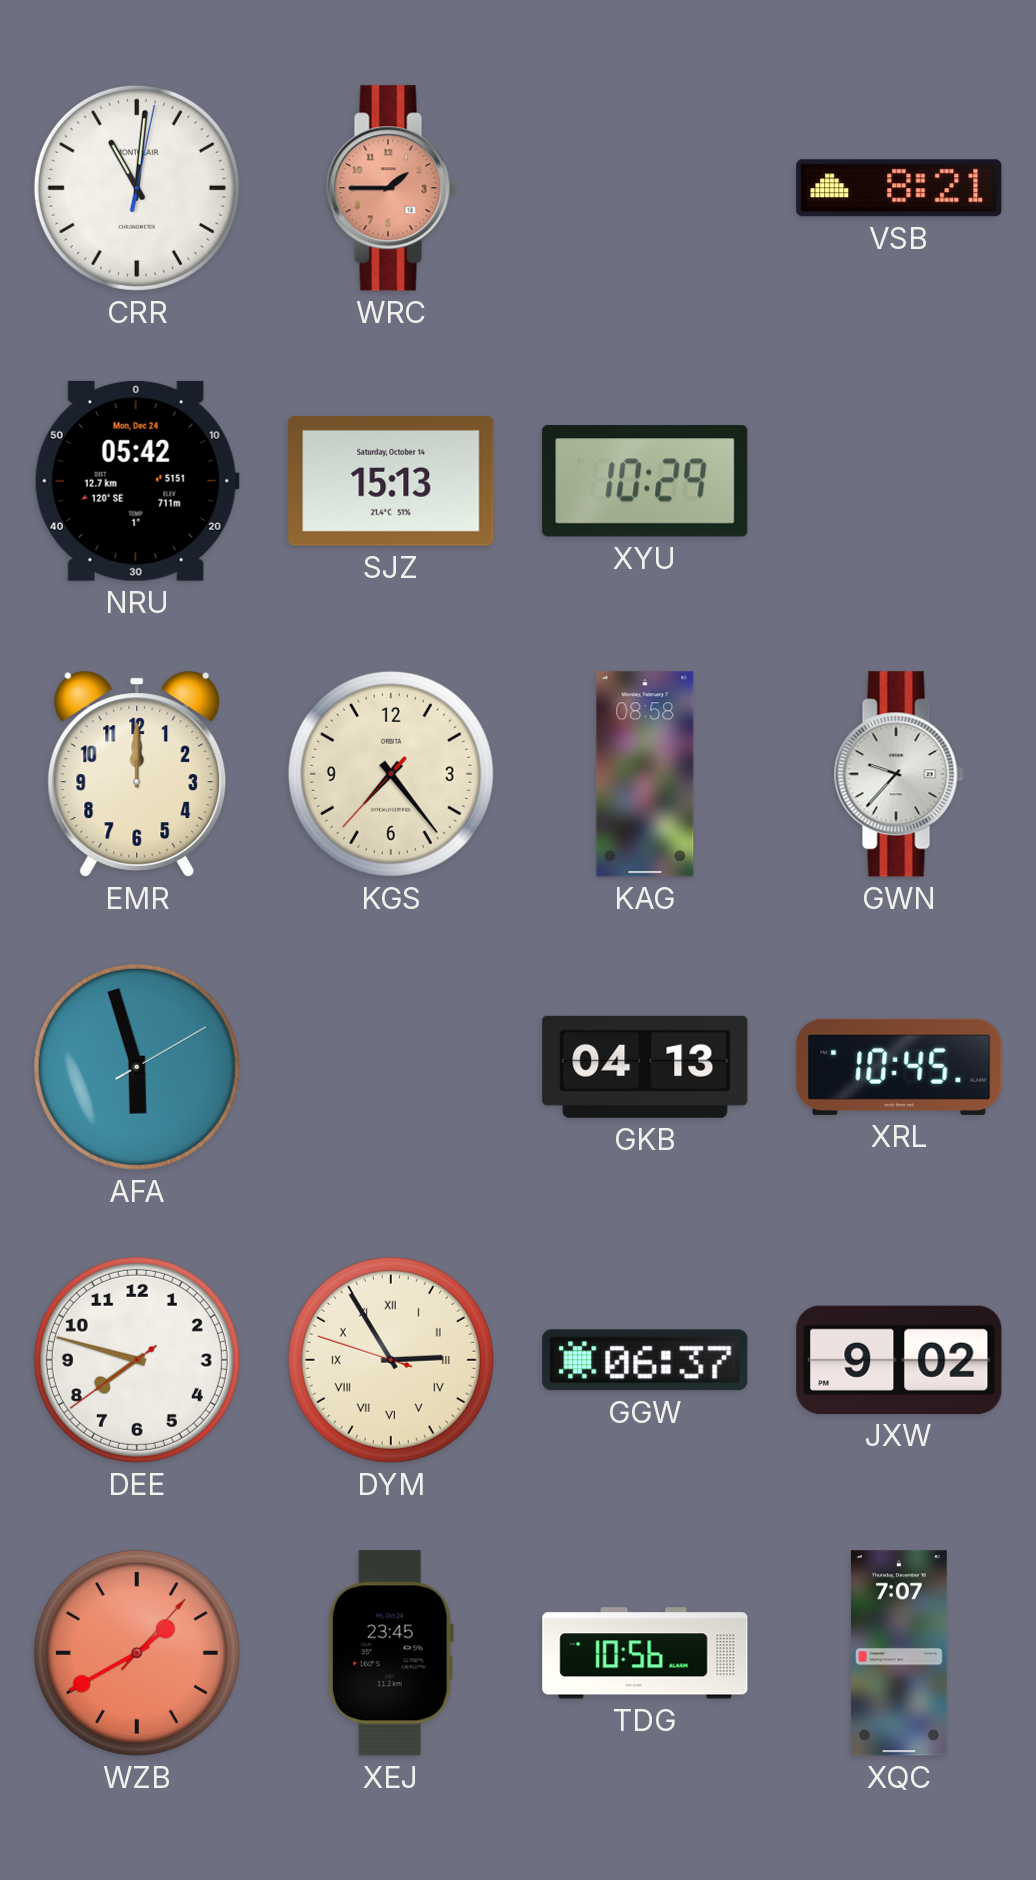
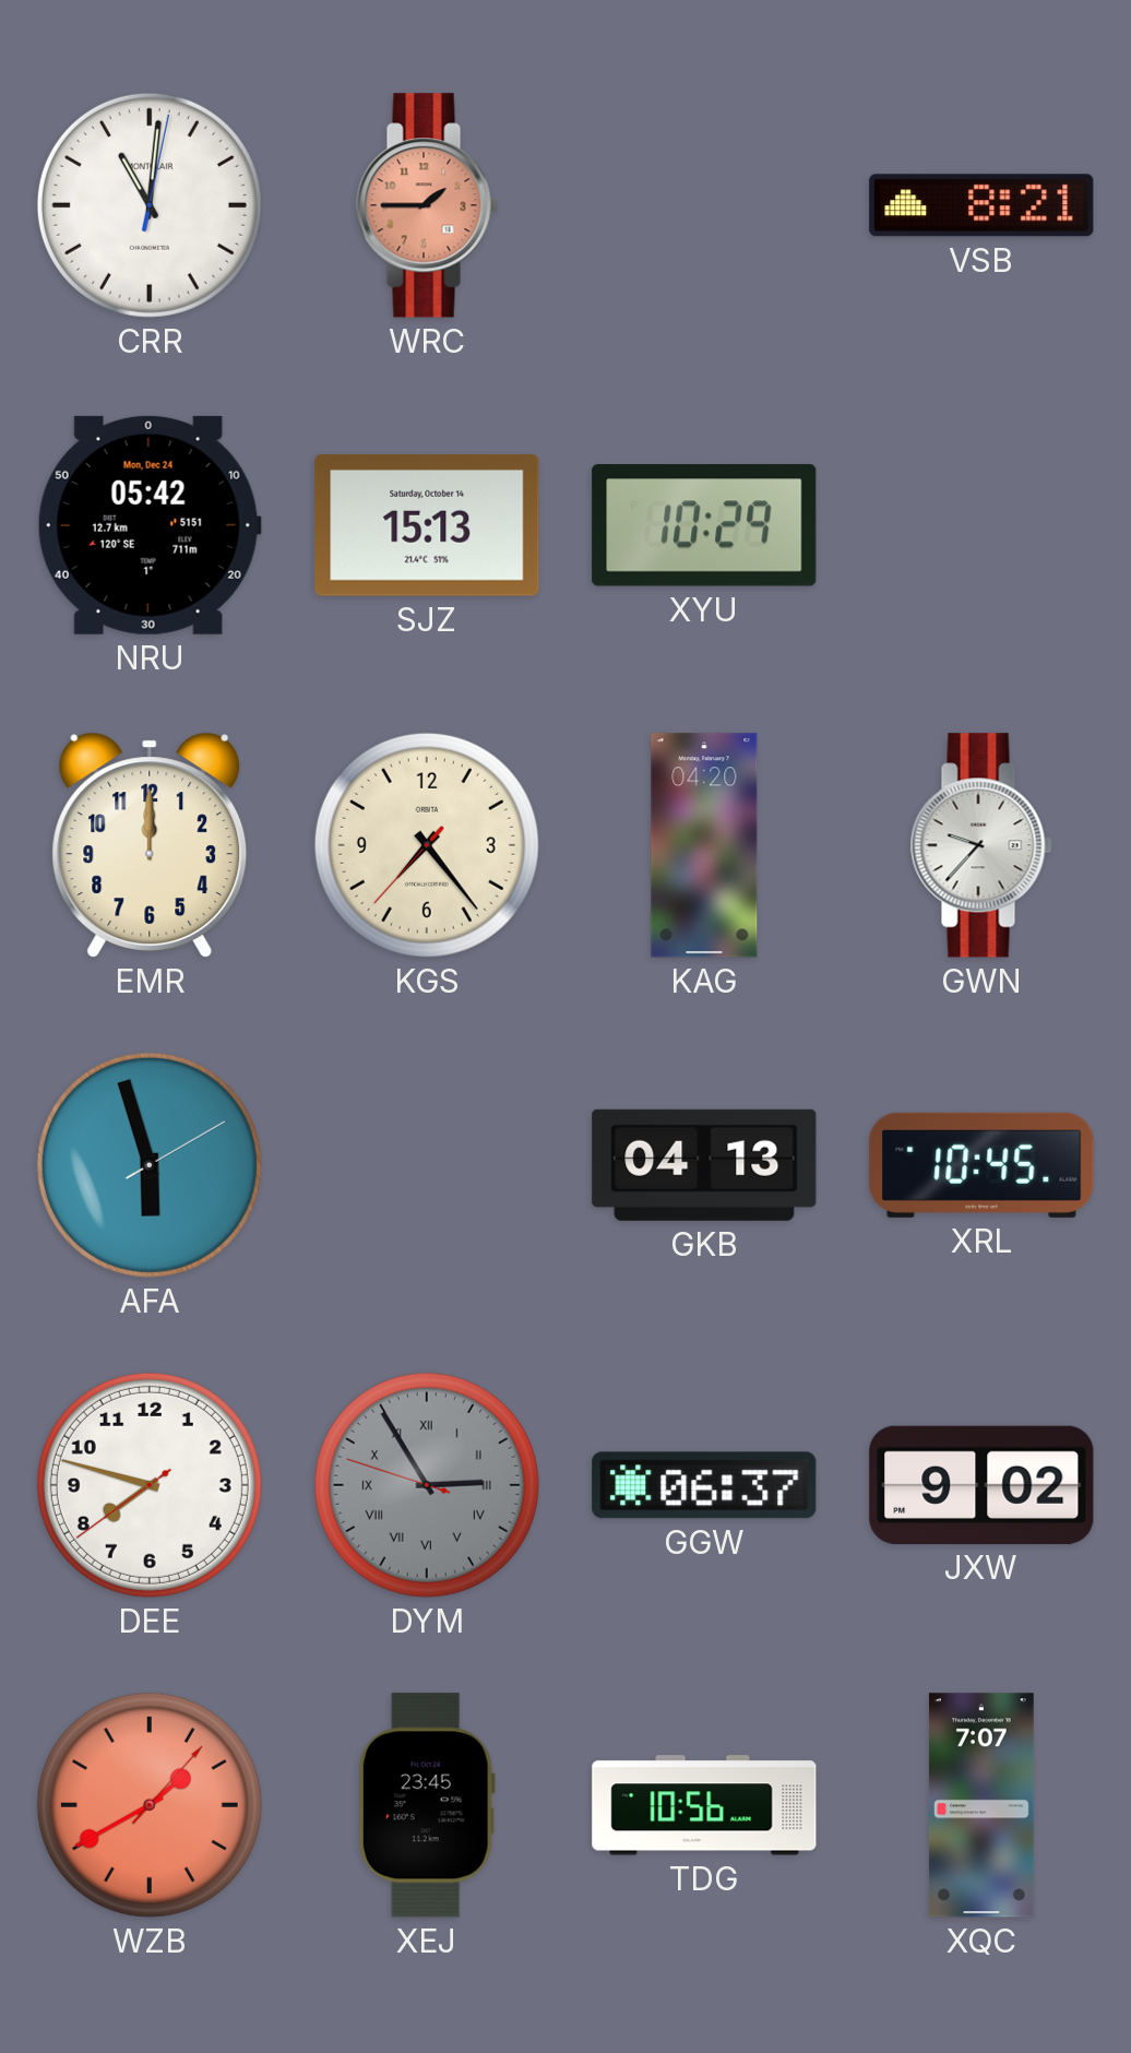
KAG: 08:58 -> 04:20 (704, 845)
DYM dial: cream -> grey (427, 1485)
